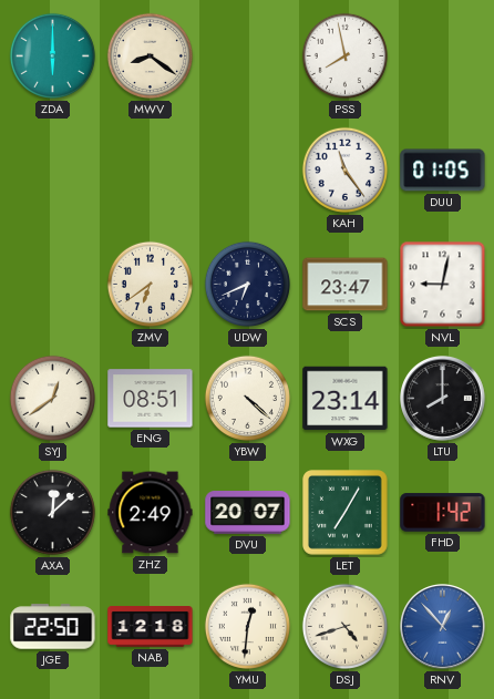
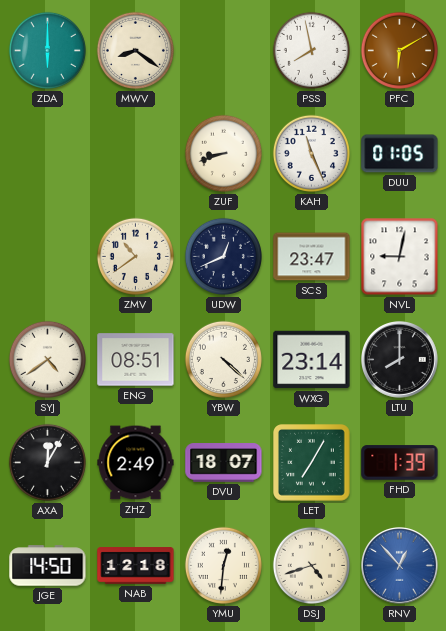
PFC: none -> 6:10 (399, 50)
ZUF: none -> 8:42 (223, 153)
KAH: 11:24 -> 11:26 (311, 153)
ZMV: 6:39 -> 10:39 (135, 256)
UDW: 6:41 -> 12:41 (223, 256)
SYJ: 12:39 -> 4:39 (47, 359)
AXA: 12:08 -> 12:05 (47, 462)
DVU: 20:07 -> 18:07 (224, 463)
FHD: 1:42 -> 1:39 (400, 463)
JGE: 22:50 -> 14:50 (48, 566)
